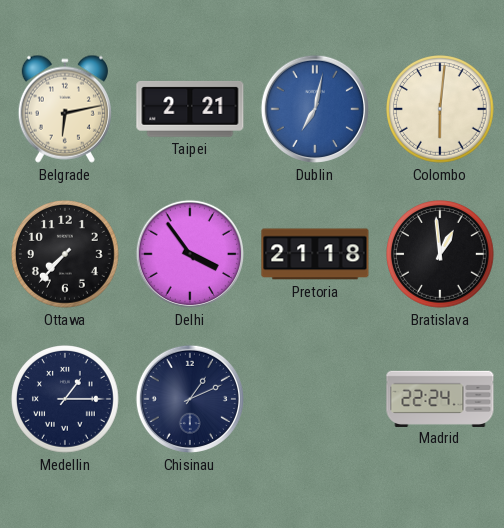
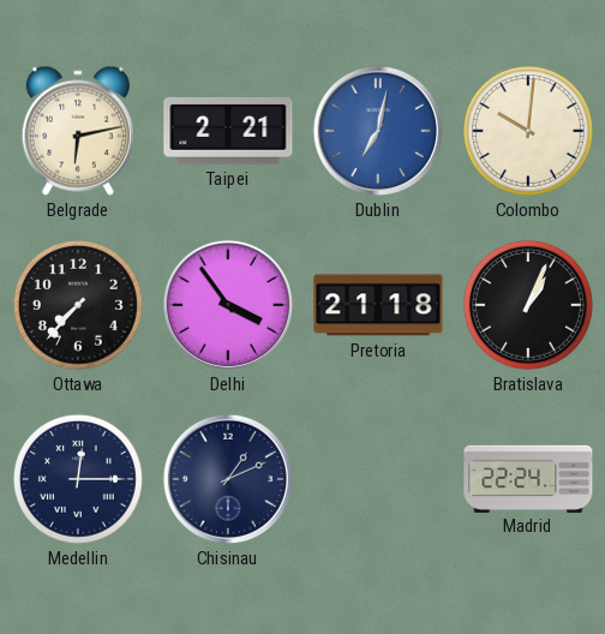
Colombo: 6:01 -> 10:01 (529, 132)
Bratislava: 12:59 -> 1:04 (529, 306)
Medellin: 1:15 -> 12:15 (79, 480)
